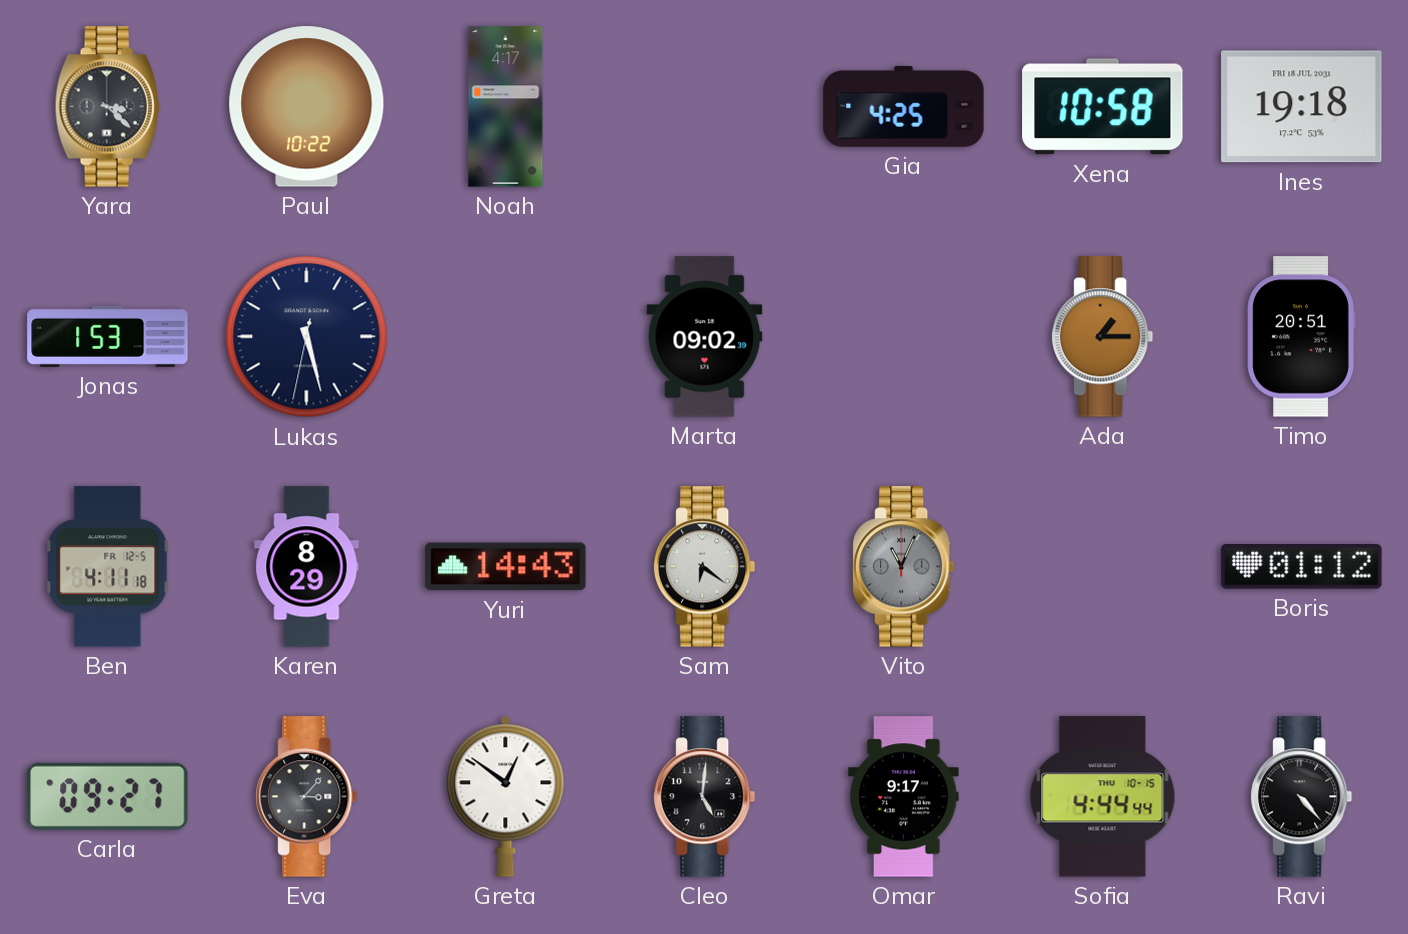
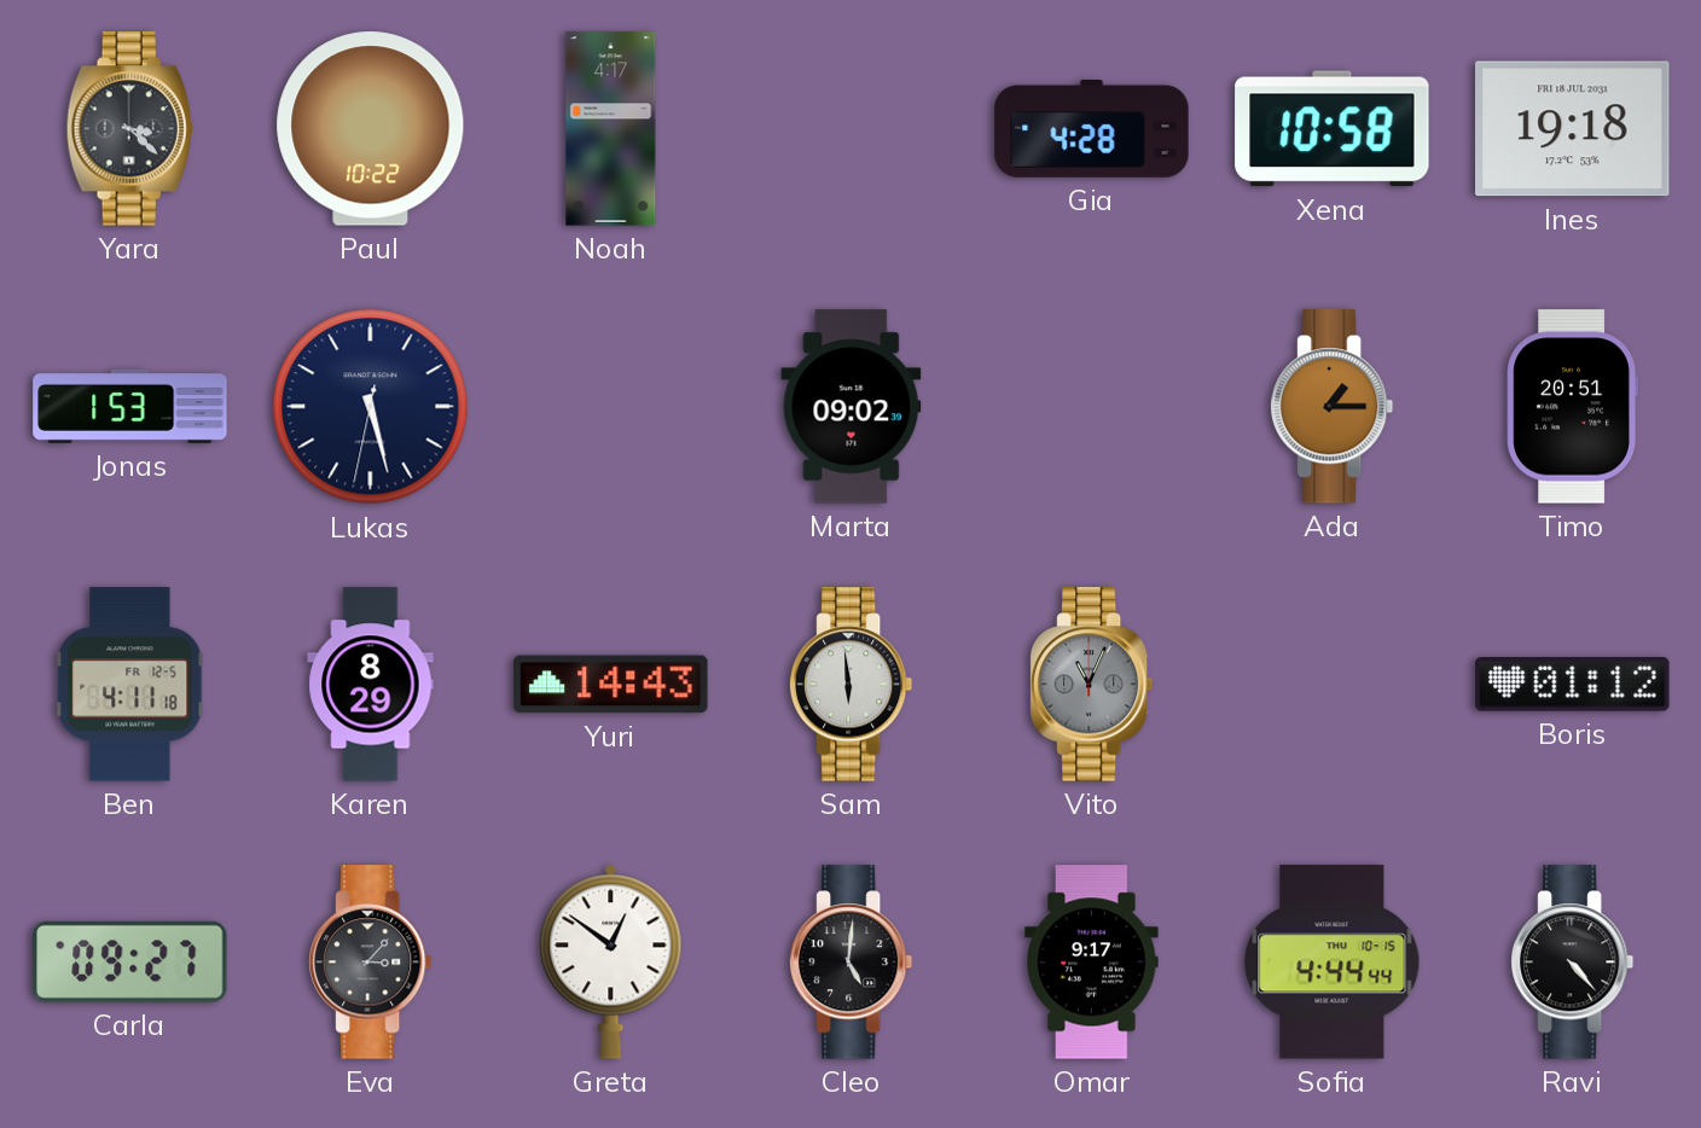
Gia: 4:25 -> 4:28 (1092, 129)
Sam: 6:21 -> 5:59 (852, 685)
